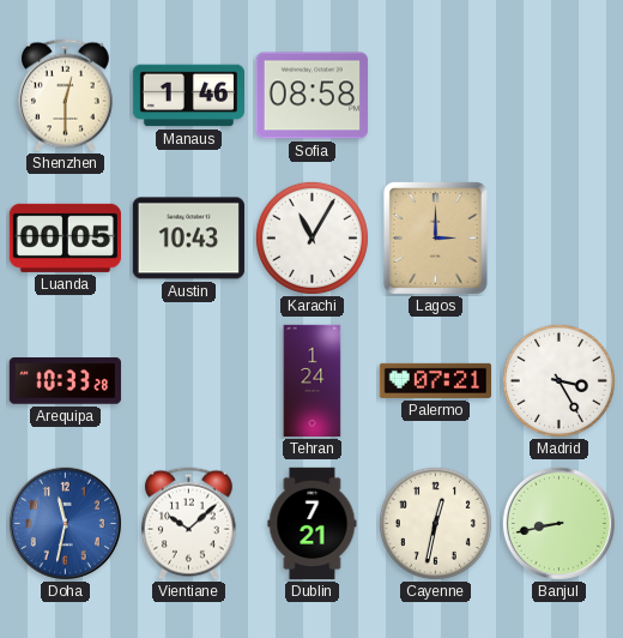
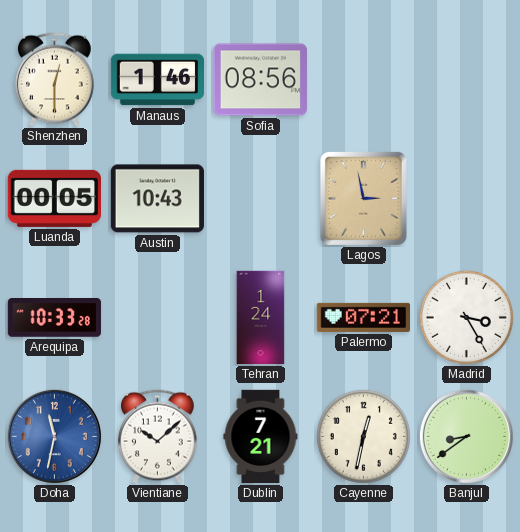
Sofia: 08:58 -> 08:56 (260, 80)
Karachi: 11:05 -> none (311, 237)
Lagos: 3:00 -> 2:58 (363, 198)
Banjul: 8:43 -> 8:39 (466, 436)
